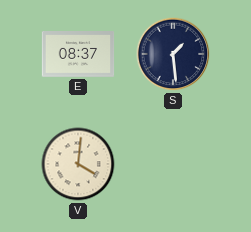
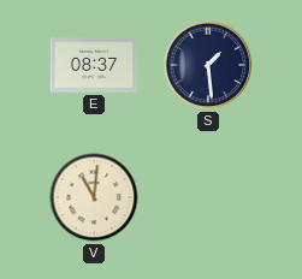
V: 4:01 -> 11:01 (94, 197)
